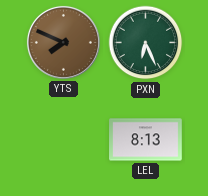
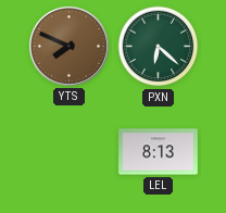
PXN: 6:26 -> 6:22 (159, 47)
